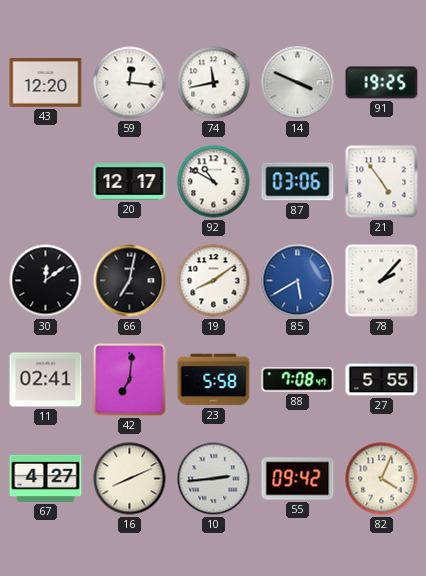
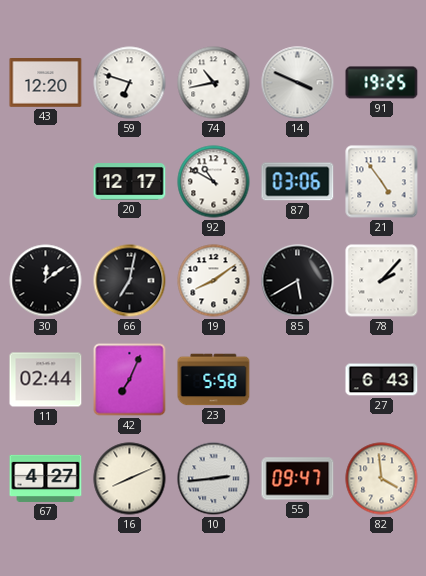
59: 12:16 -> 6:48 (130, 83)
74: 11:43 -> 10:43 (214, 83)
85 dial: blue -> black (298, 281)
11: 02:41 -> 02:44 (46, 380)
42: 7:01 -> 7:04 (130, 380)
88: 7:08 -> none (298, 380)
27: 5:55 -> 6:43 (382, 380)
55: 09:42 -> 09:47 (298, 479)
82: 4:04 -> 3:59 (382, 479)
